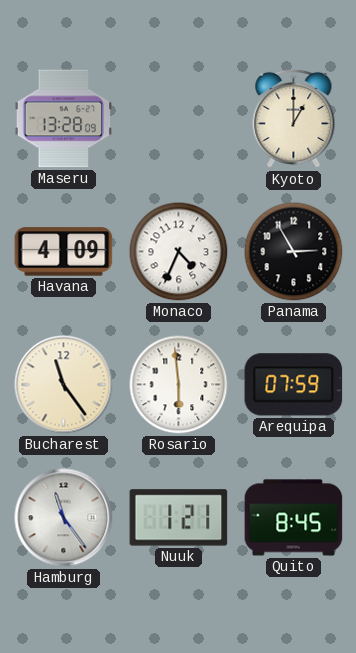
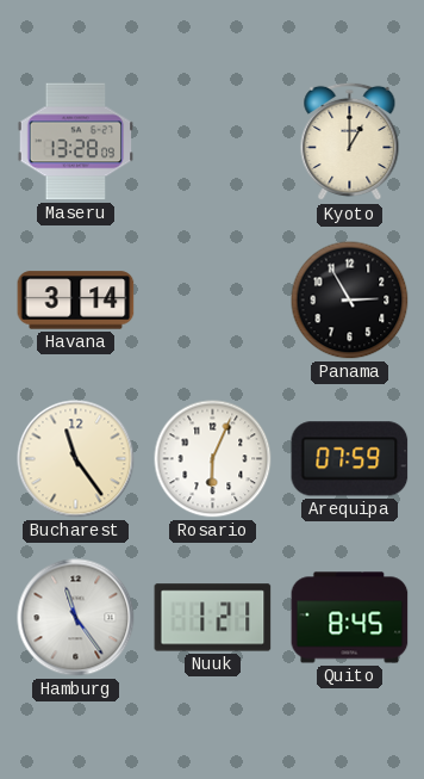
Havana: 4:09 -> 3:14 (76, 301)
Monaco: 4:34 -> none (179, 252)
Rosario: 5:59 -> 6:04 (213, 459)
